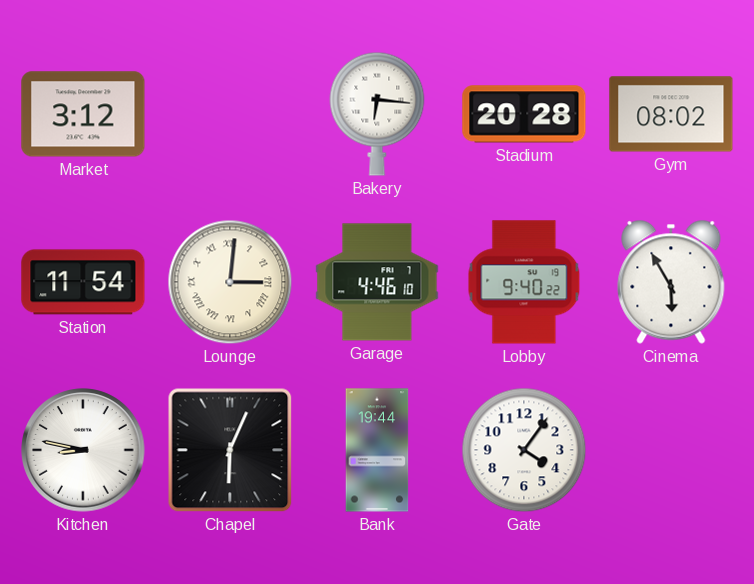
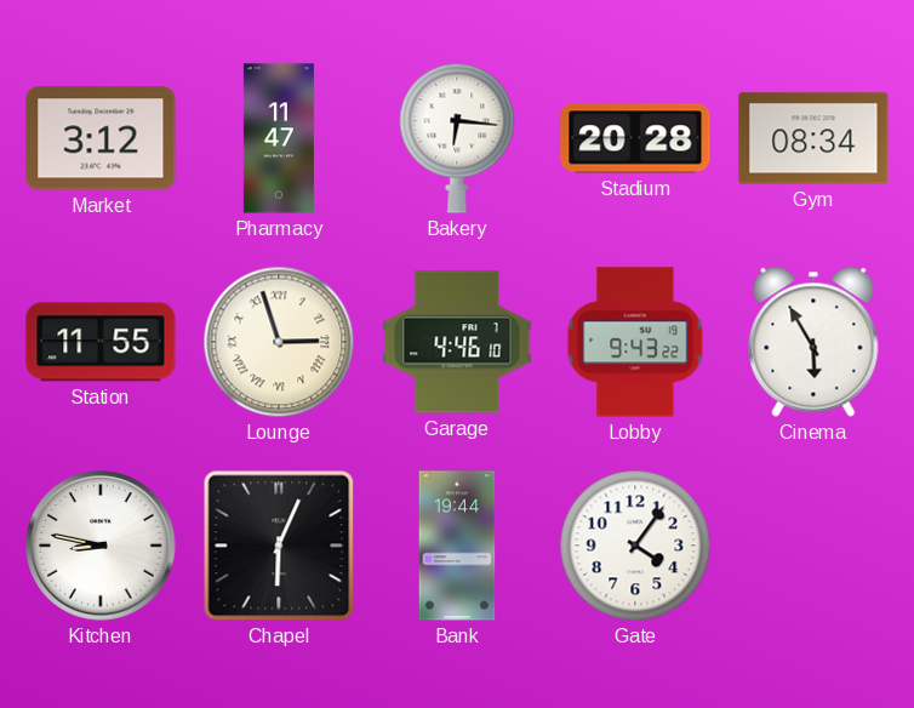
Pharmacy: none -> 11:47 (279, 138)
Gym: 08:02 -> 08:34 (813, 138)
Station: 11:54 -> 11:55 (101, 342)
Lounge: 3:01 -> 2:57 (279, 342)
Lobby: 9:40 -> 9:43 (635, 342)
